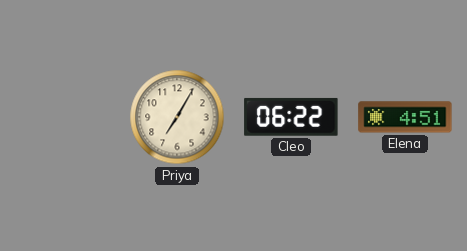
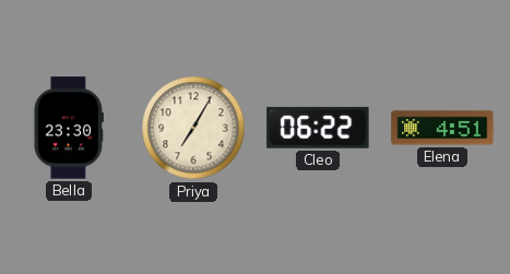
Bella: none -> 23:30 (69, 128)
